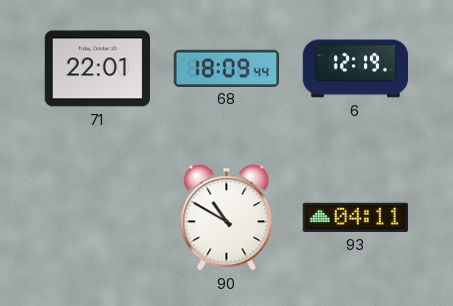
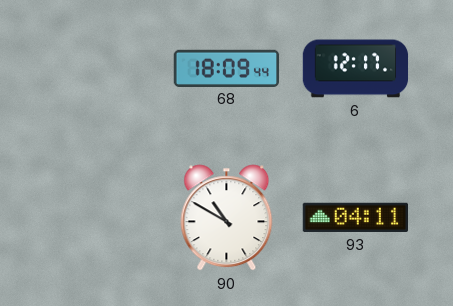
71: 22:01 -> none (97, 69)
6: 12:19 -> 12:17 (356, 69)
